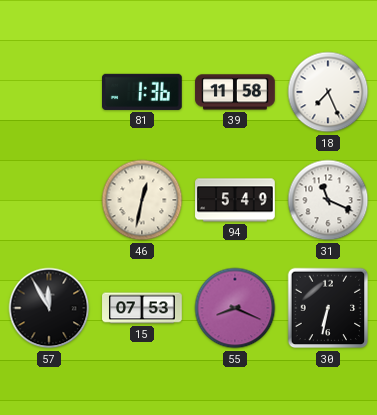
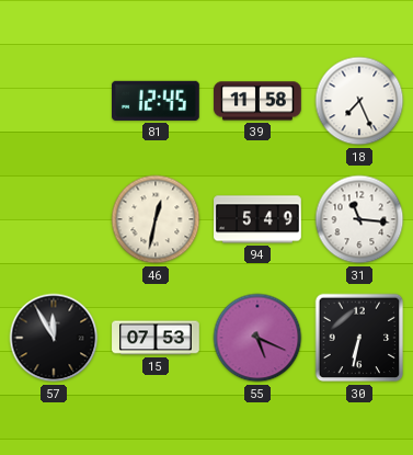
81: 1:36 -> 12:45 (157, 101)
31: 11:19 -> 11:16 (359, 219)
55: 8:19 -> 5:19 (257, 338)
